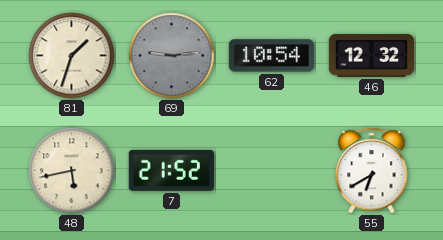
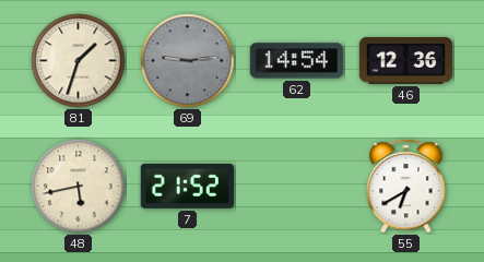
62: 10:54 -> 14:54 (296, 61)
46: 12:32 -> 12:36 (405, 61)
